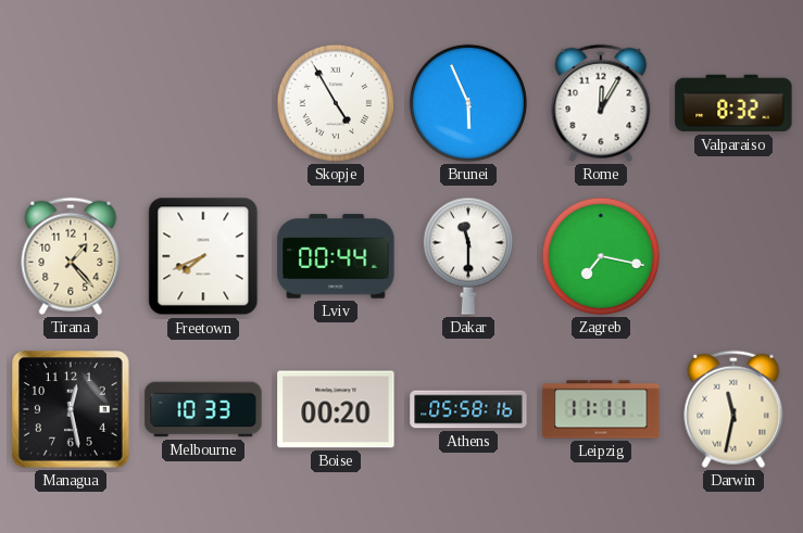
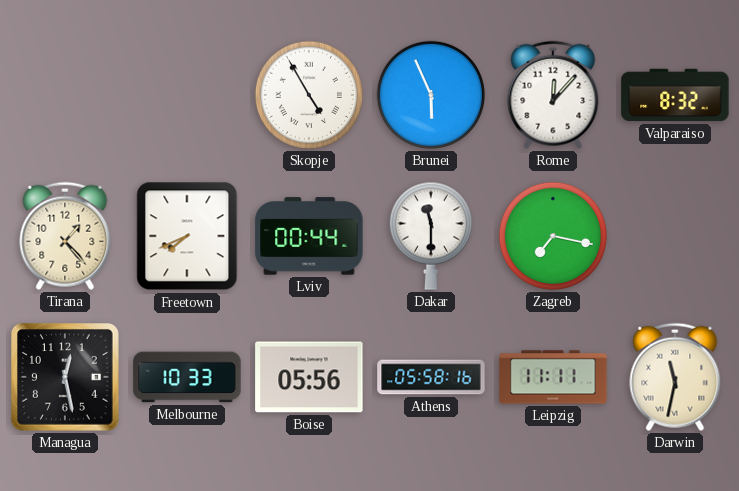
Rome: 12:05 -> 12:07 (553, 95)
Boise: 00:20 -> 05:56 (309, 377)
